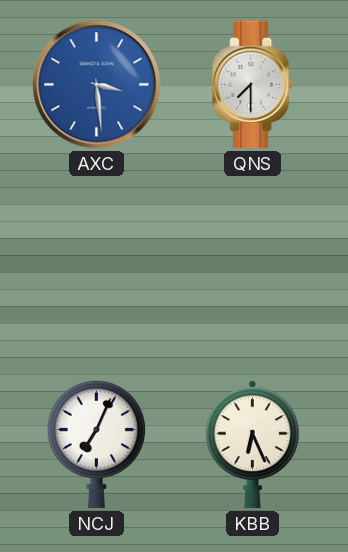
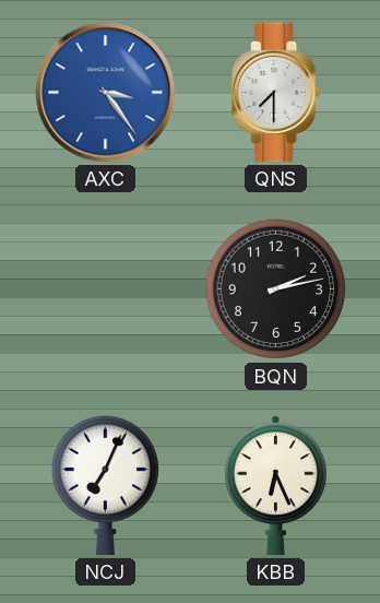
AXC: 3:29 -> 3:24 (106, 93)
BQN: none -> 2:13 (276, 289)
